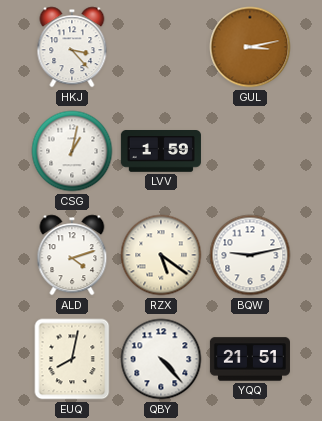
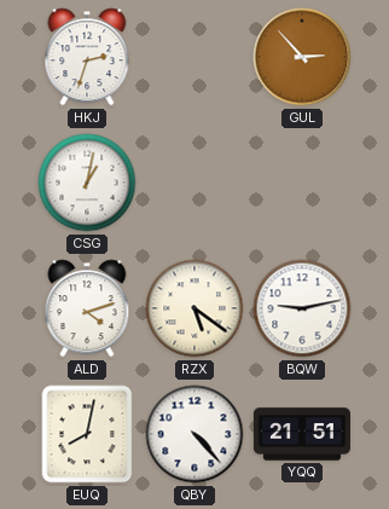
HKJ: 3:23 -> 2:33 (87, 57)
GUL: 3:13 -> 2:53 (302, 57)
LVV: 1:59 -> none (161, 152)
